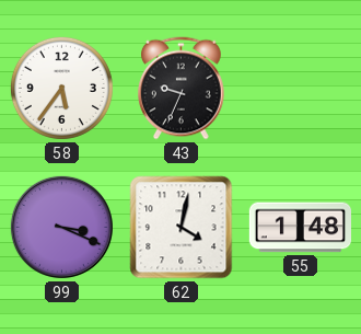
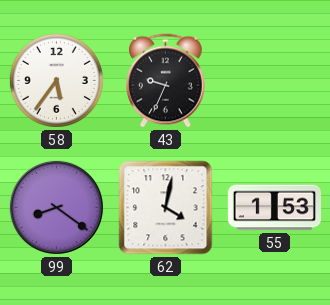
99: 3:19 -> 8:21 (56, 207)
55: 1:48 -> 1:53 (274, 208)
